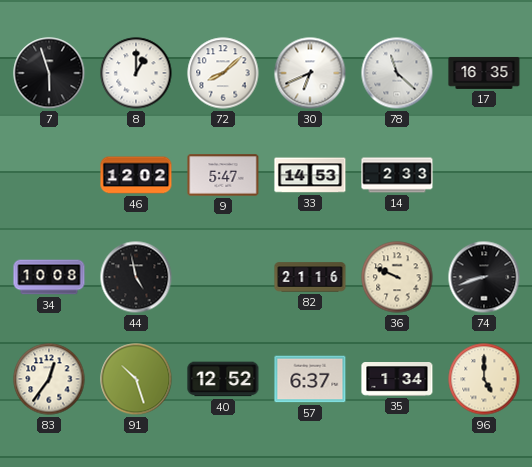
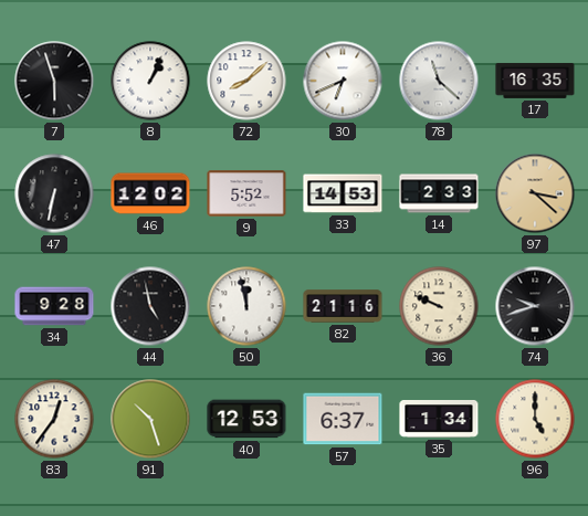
8: 1:00 -> 1:04 (150, 81)
47: none -> 6:32 (54, 193)
9: 5:47 -> 5:52 (246, 193)
97: none -> 3:22 (535, 193)
34: 10:08 -> 9:28 (54, 306)
50: none -> 11:58 (246, 306)
74: 8:42 -> 9:42 (535, 306)
40: 12:52 -> 12:53 (246, 419)
